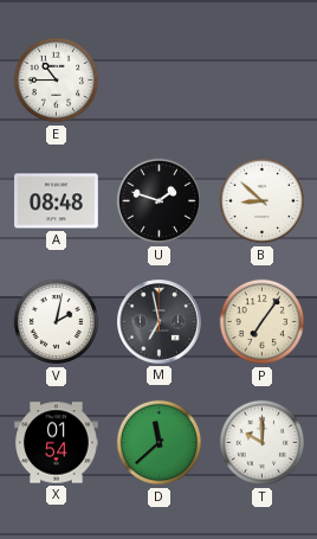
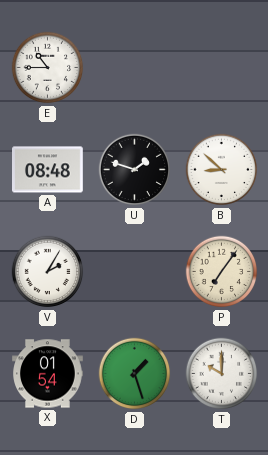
V: 2:02 -> 2:05 (48, 272)
M: 6:58 -> none (160, 322)
D: 11:38 -> 1:27 (135, 374)
